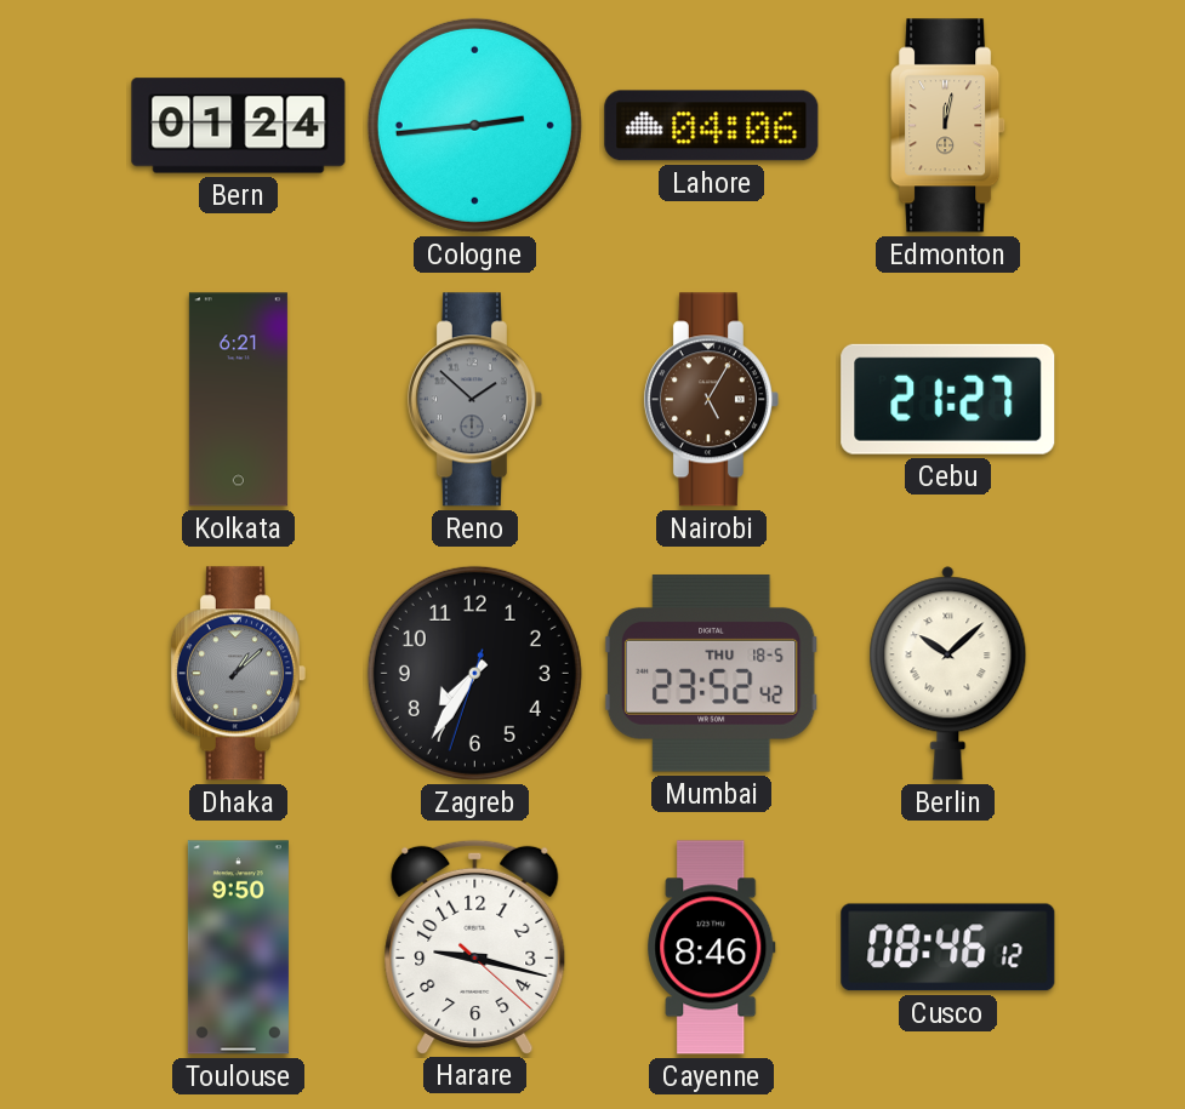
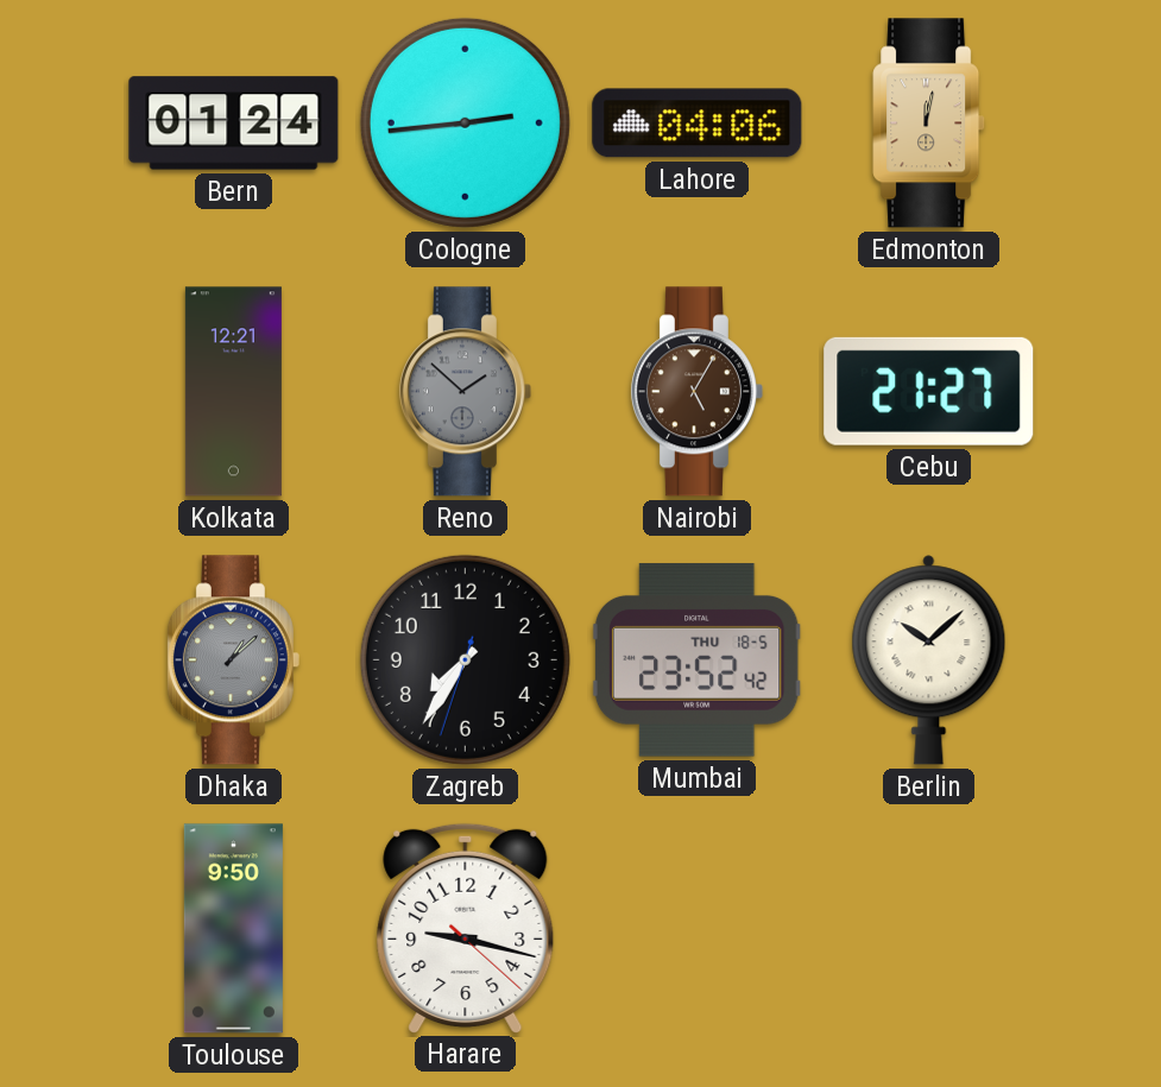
Kolkata: 6:21 -> 12:21 (233, 392)
Cayenne: 8:46 -> none (712, 948)
Cusco: 08:46 -> none (948, 948)
